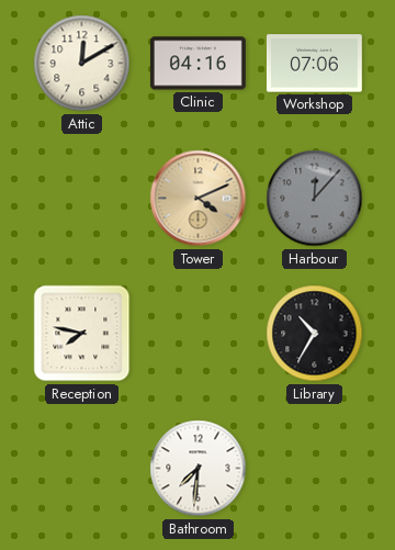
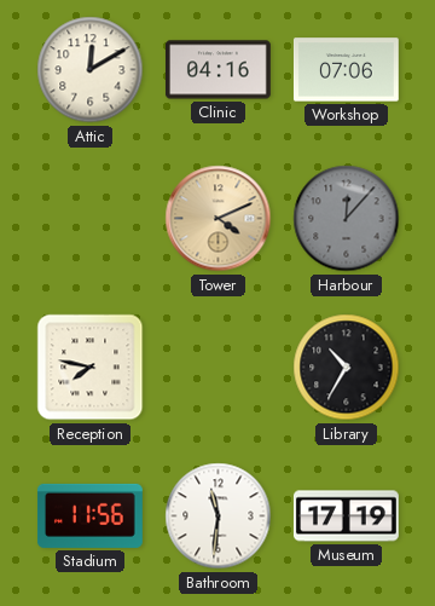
Stadium: none -> 11:56 (89, 515)
Bathroom: 7:31 -> 11:31 (219, 516)
Museum: none -> 17:19 (346, 516)
